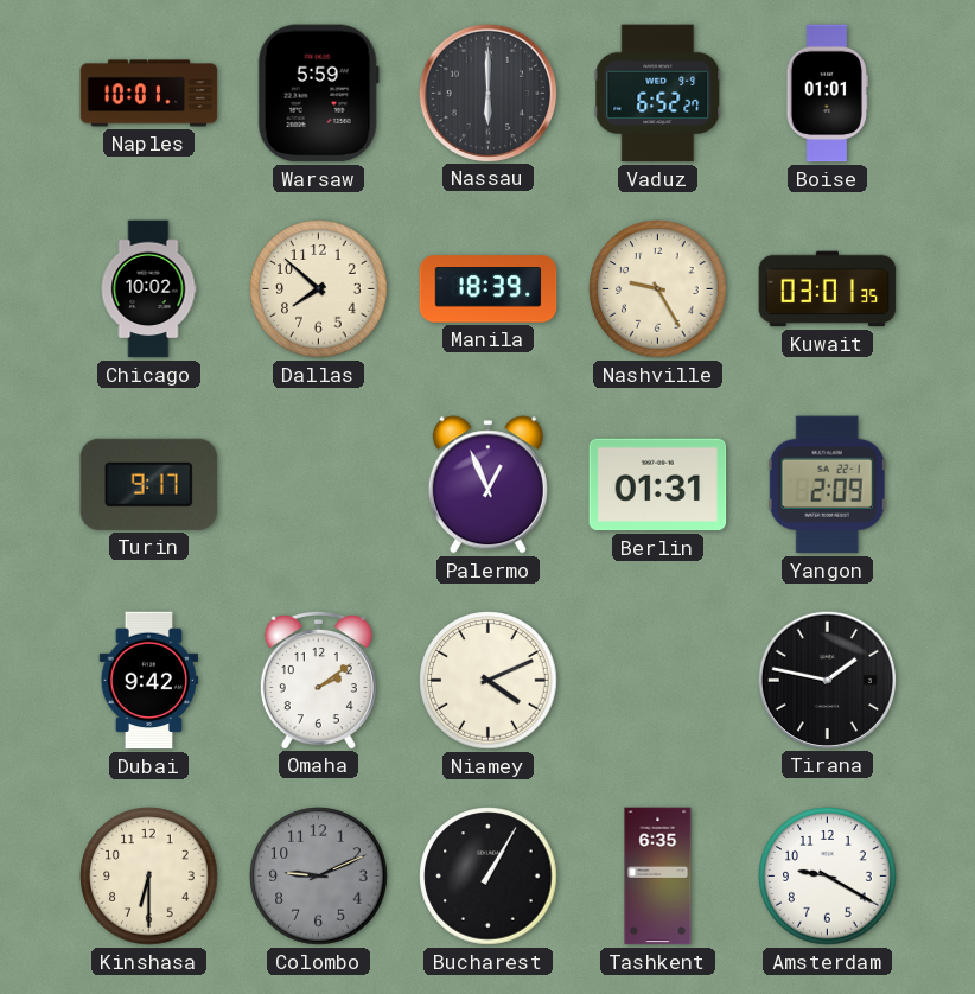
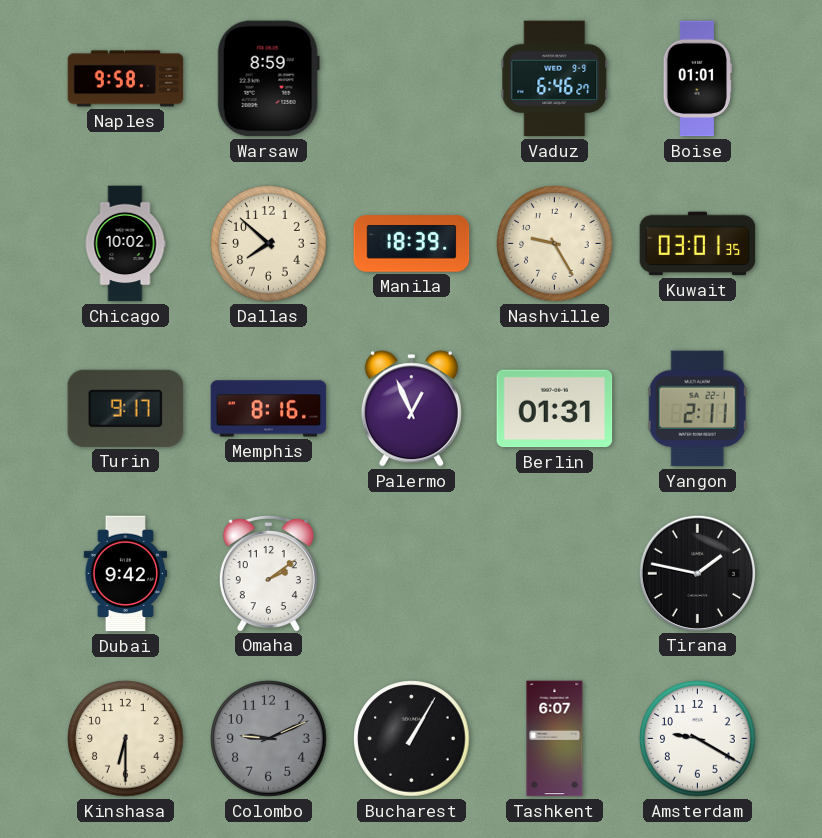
Naples: 10:01 -> 9:58 (126, 79)
Warsaw: 5:59 -> 8:59 (268, 79)
Nassau: 6:00 -> none (487, 93)
Vaduz: 6:52 -> 6:46 (555, 79)
Memphis: none -> 8:16 (269, 409)
Yangon: 2:09 -> 2:11 (697, 409)
Niamey: 4:11 -> none (489, 681)
Tashkent: 6:35 -> 6:07 (555, 739)
